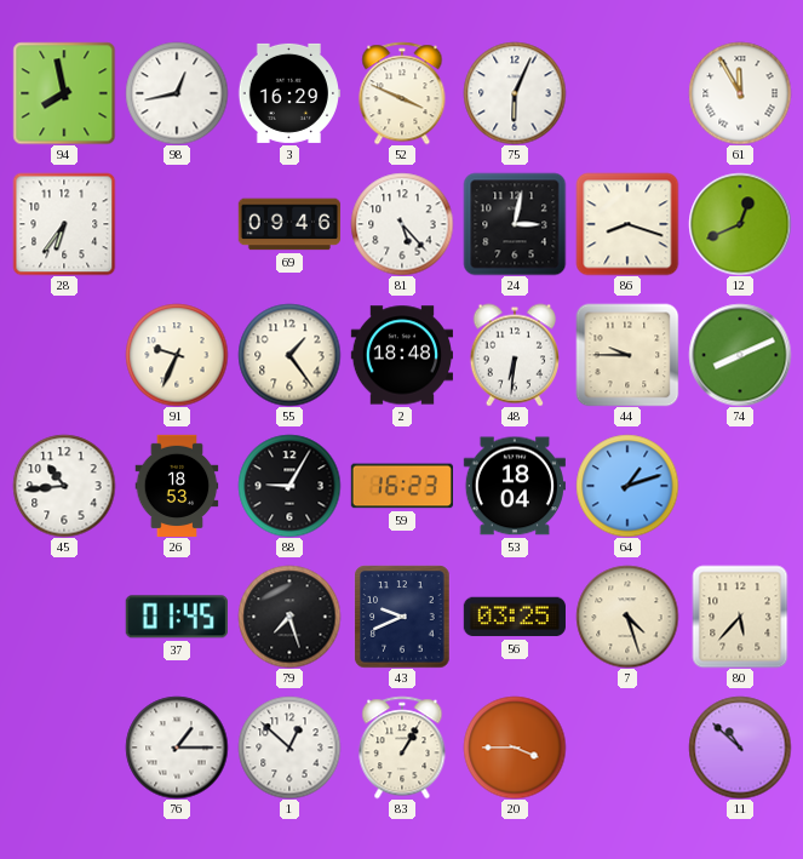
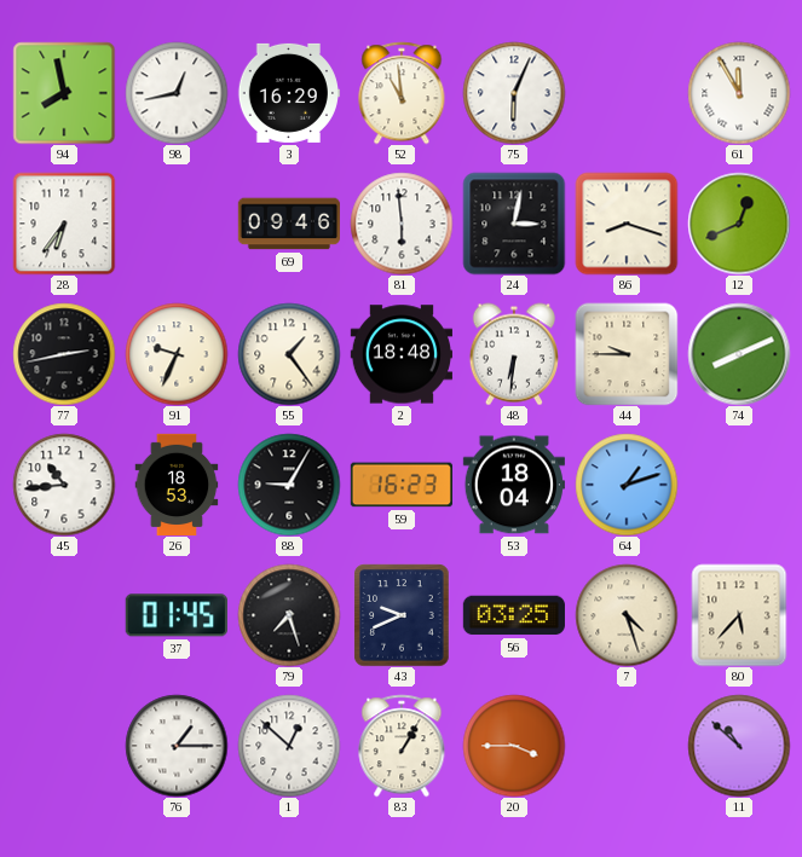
52: 3:49 -> 10:59 (402, 93)
81: 5:23 -> 5:59 (402, 224)
77: none -> 2:43 (64, 354)
